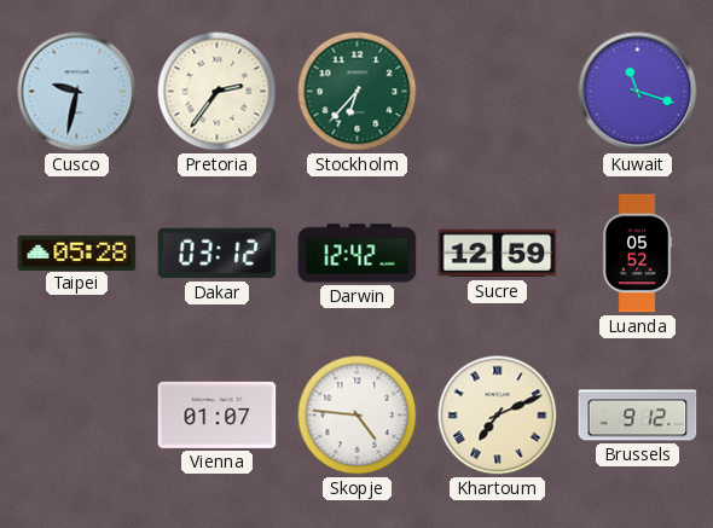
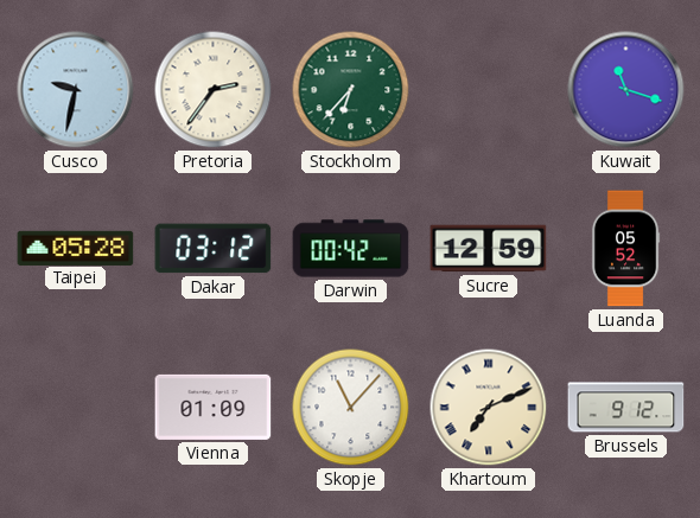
Darwin: 12:42 -> 00:42 (351, 249)
Vienna: 01:07 -> 01:09 (214, 407)
Skopje: 4:46 -> 11:07 (351, 408)
